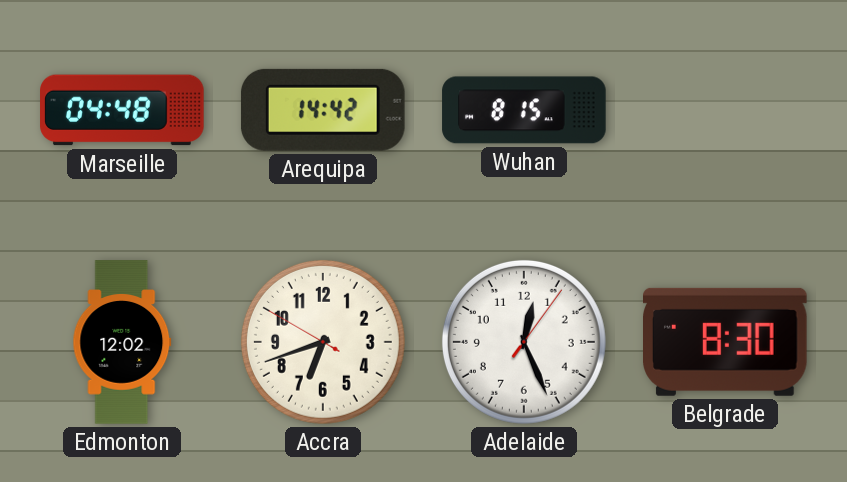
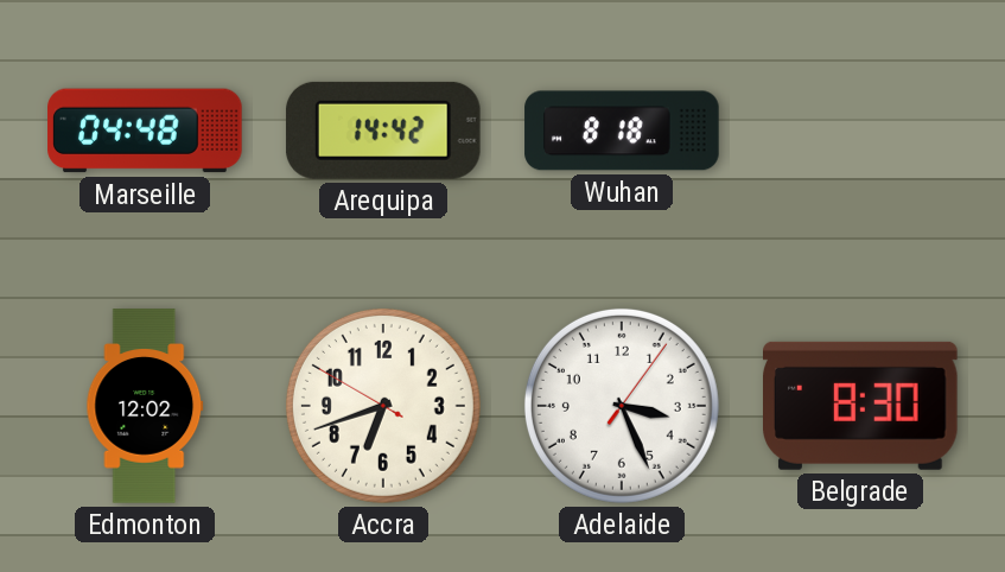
Wuhan: 8:15 -> 8:18 (622, 131)
Adelaide: 12:26 -> 3:26 (622, 406)
